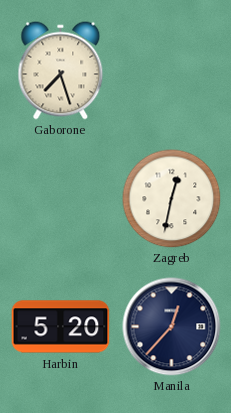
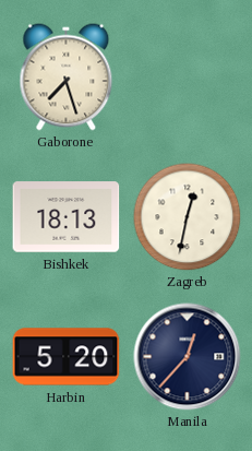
Bishkek: none -> 18:13 (67, 217)
